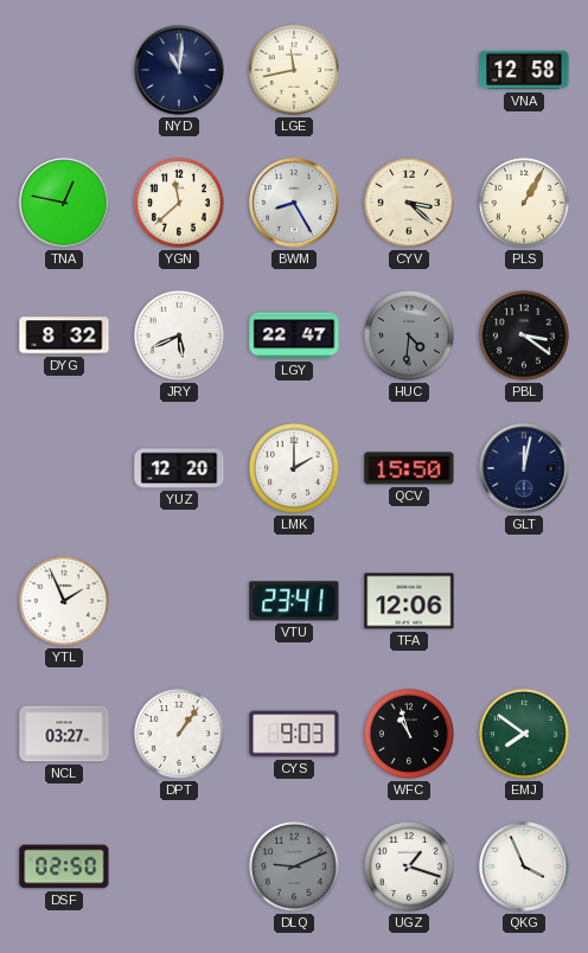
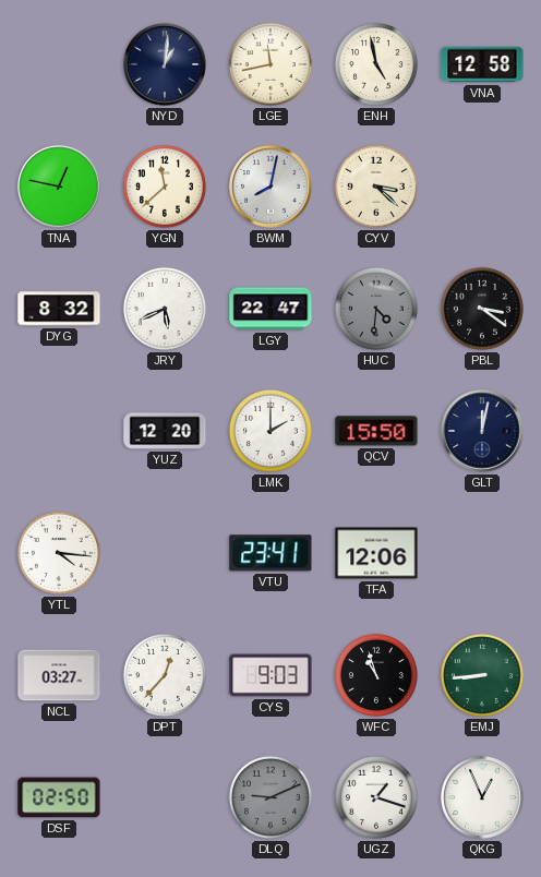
NYD: 11:01 -> 1:01 (165, 64)
ENH: none -> 4:58 (376, 64)
BWM: 8:25 -> 8:02 (270, 187)
PLS: 1:05 -> none (524, 203)
YTL: 1:56 -> 4:16 (59, 553)
DPT: 1:06 -> 12:37 (165, 675)
EMJ: 7:51 -> 8:44 (482, 675)
QKG: 3:56 -> 12:56 (482, 797)
